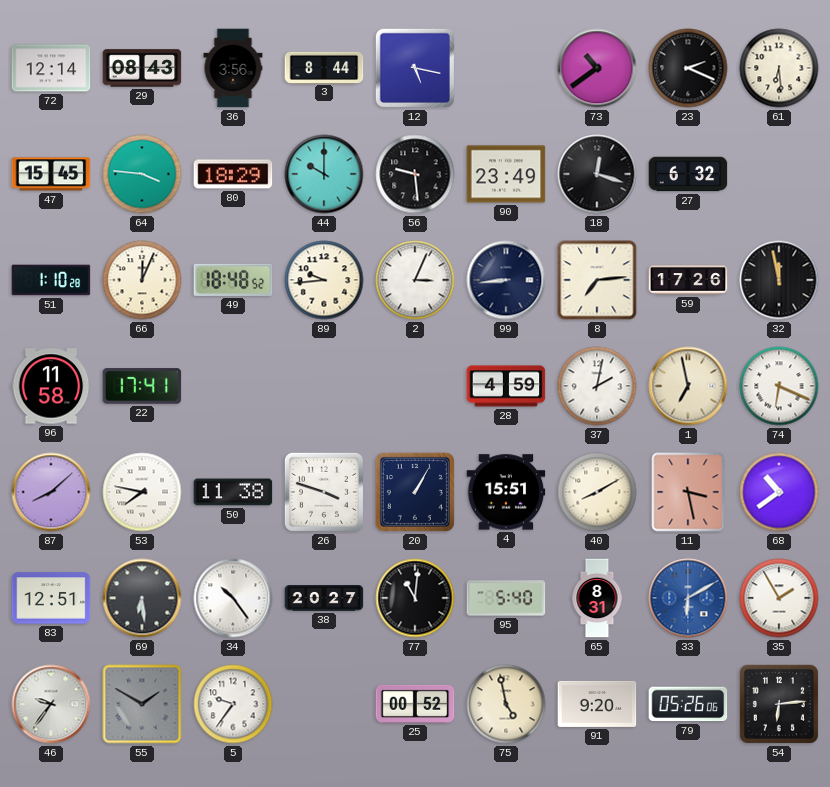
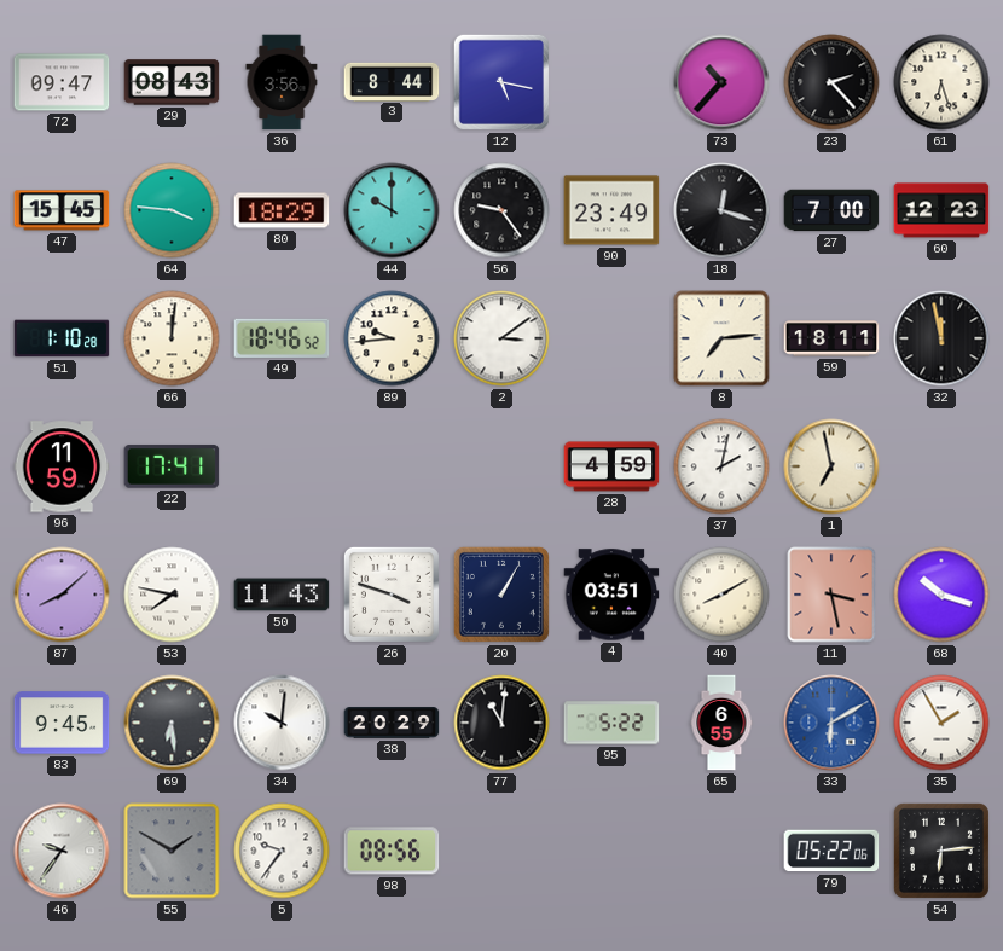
72: 12:14 -> 09:47 (62, 82)
73: 10:39 -> 10:37 (721, 82)
23: 2:19 -> 2:23 (831, 82)
61: 6:29 -> 6:27 (941, 82)
56: 9:29 -> 9:24 (502, 210)
27: 6:32 -> 7:00 (831, 210)
60: none -> 12:23 (941, 210)
66: 12:04 -> 12:01 (172, 338)
49: 18:48 -> 18:46 (282, 338)
2: 3:04 -> 3:09 (502, 338)
99: 8:44 -> none (506, 280)
59: 17:26 -> 18:11 (831, 338)
96: 11:58 -> 11:59 (62, 466)
74: 6:19 -> none (779, 386)
50: 11:38 -> 11:43 (282, 595)
4: 15:51 -> 03:51 (611, 595)
68: 10:39 -> 10:18 (941, 595)
83: 12:51 -> 9:45 (62, 723)
34: 10:24 -> 10:01 (282, 723)
38: 20:27 -> 20:29 (392, 723)
95: 5:40 -> 5:22 (611, 723)
65: 8:31 -> 6:55 (721, 723)
98: none -> 08:56 (392, 851)
25: 00:52 -> none (415, 704)
75: 4:58 -> none (506, 704)
91: 9:20 -> none (597, 704)
79: 05:26 -> 05:22 (831, 851)
